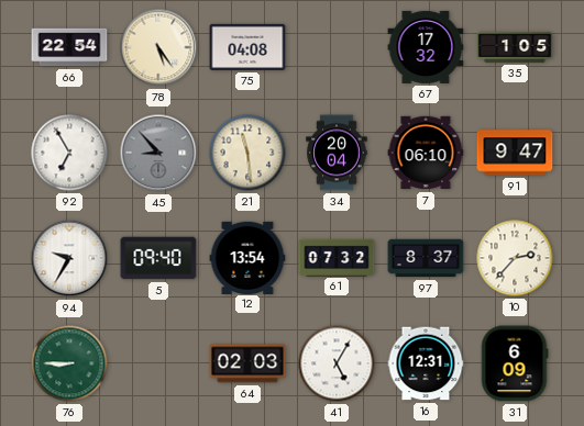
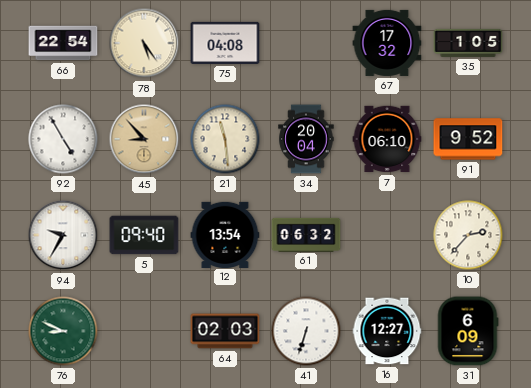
92: 6:55 -> 4:55 (63, 139)
45 dial: grey -> champagne (144, 139)
91: 9:47 -> 9:52 (468, 139)
61: 07:32 -> 06:32 (306, 234)
97: 8:37 -> none (426, 258)
76: 8:45 -> 8:49 (63, 331)
41: 5:05 -> 6:33 (306, 331)
16: 12:31 -> 12:27 (387, 331)
